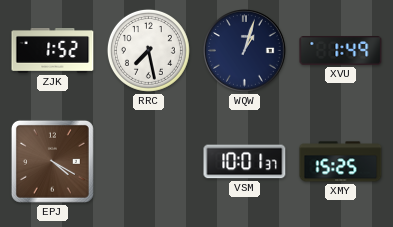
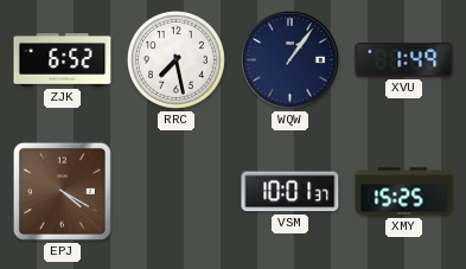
ZJK: 1:52 -> 6:52 (63, 60)
WQW: 1:03 -> 1:06 (291, 60)
